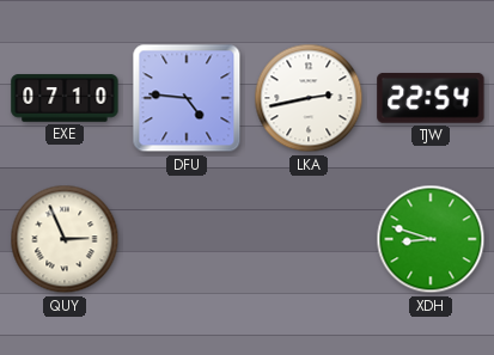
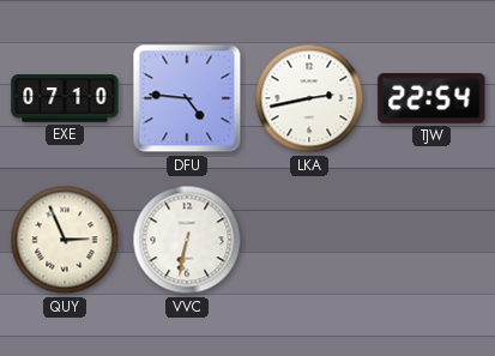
VVC: none -> 6:32 (187, 240)
XDH: 8:48 -> none (431, 239)
